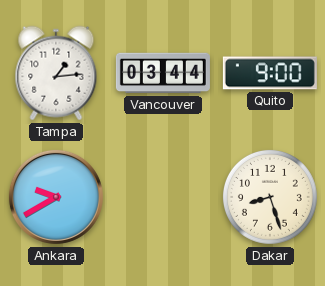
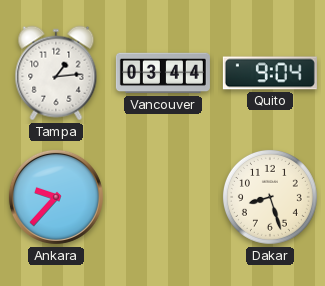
Quito: 9:00 -> 9:04 (270, 73)
Ankara: 9:40 -> 9:37 (56, 197)
